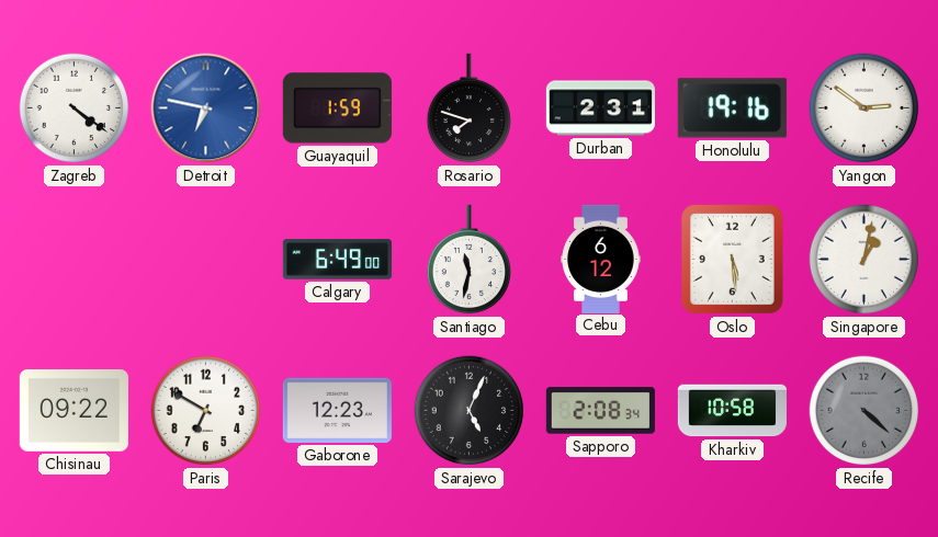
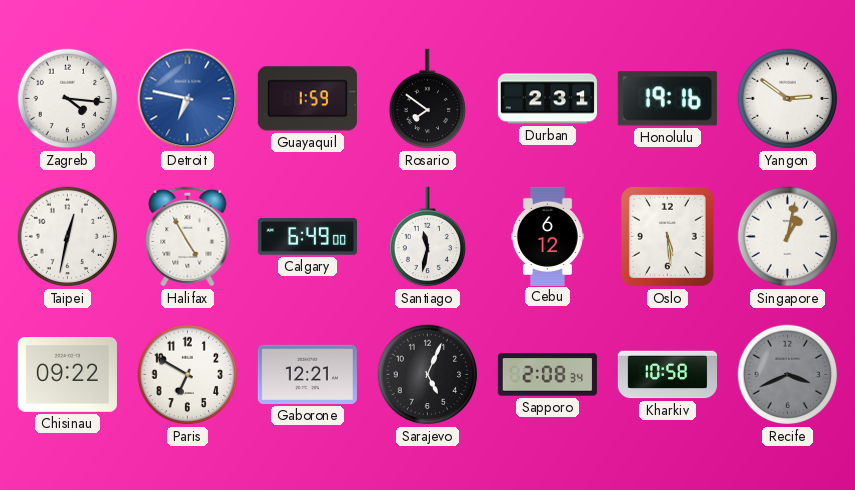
Zagreb: 4:21 -> 4:16 (68, 99)
Rosario: 7:48 -> 7:51 (427, 99)
Taipei: none -> 12:32 (68, 237)
Halifax: none -> 4:55 (188, 236)
Gaborone: 12:23 -> 12:21 (307, 374)
Recife: 4:22 -> 3:41 (788, 375)
